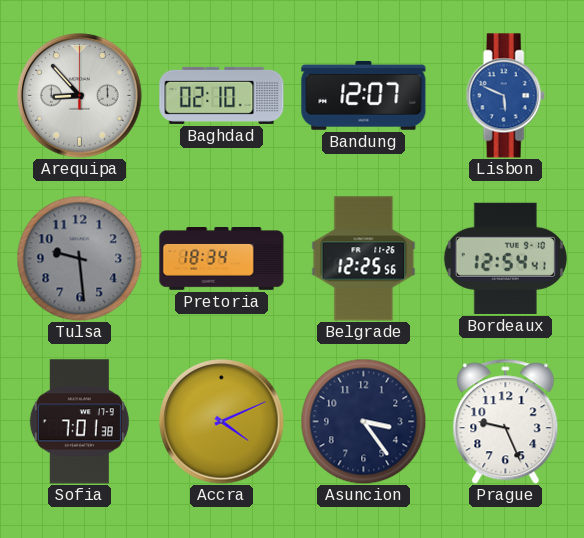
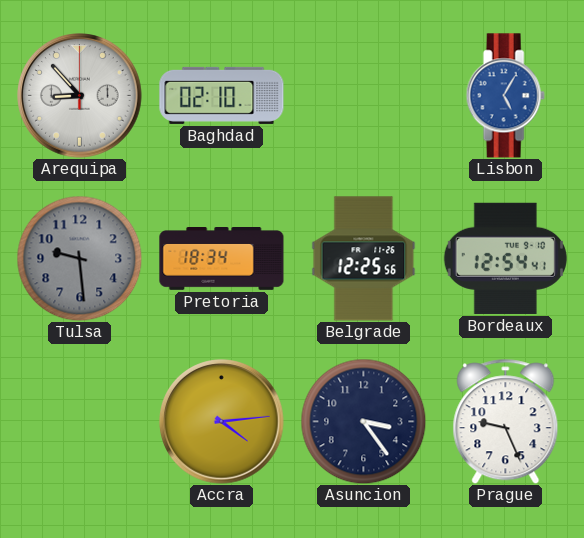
Bandung: 12:07 -> none (364, 95)
Lisbon: 5:49 -> 5:05 (505, 96)
Sofia: 7:01 -> none (79, 422)
Accra: 4:11 -> 4:14 (222, 422)
